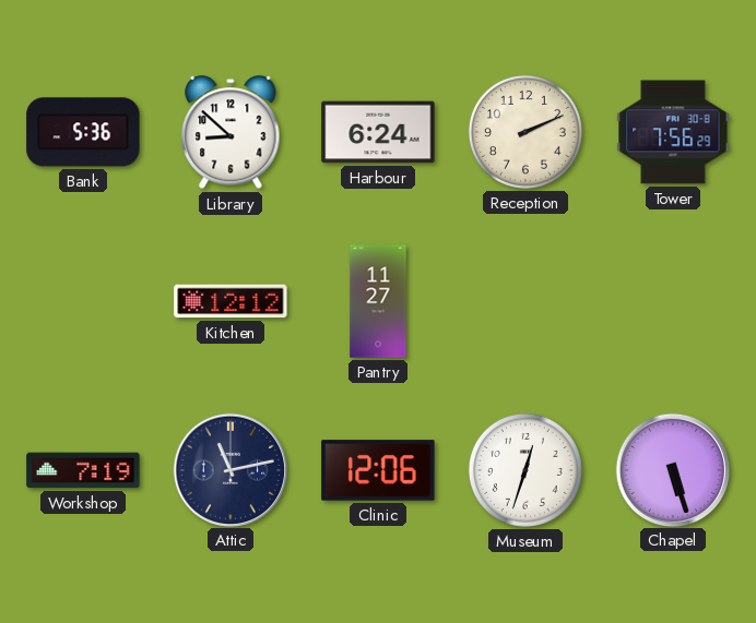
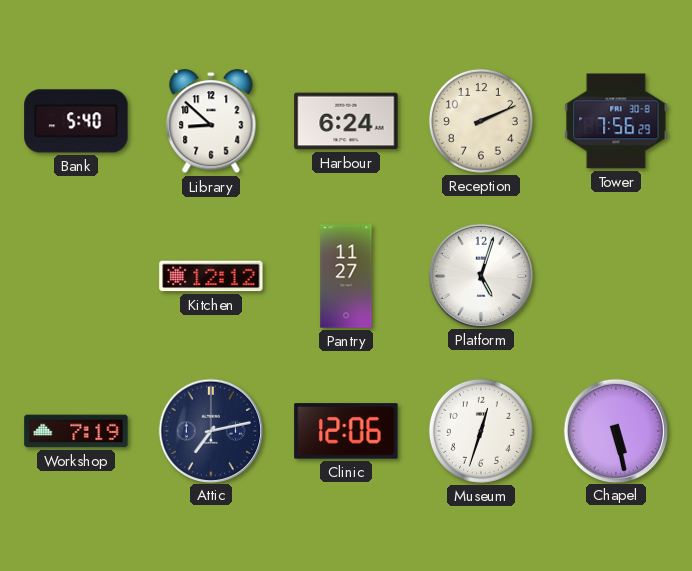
Bank: 5:36 -> 5:40 (76, 121)
Platform: none -> 5:03 (480, 275)
Attic: 11:13 -> 7:13 (210, 430)
Chapel: 5:27 -> 5:28 (615, 430)
